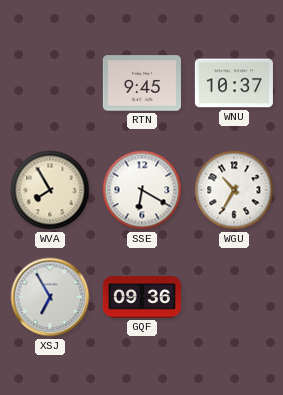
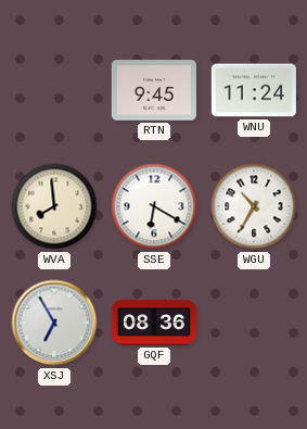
WNU: 10:37 -> 11:24 (254, 90)
WVA: 7:55 -> 7:59 (54, 206)
GQF: 09:36 -> 08:36 (154, 323)
